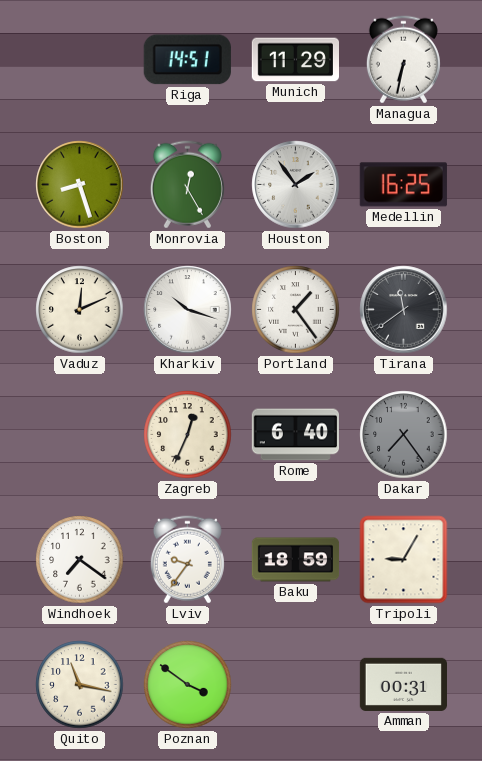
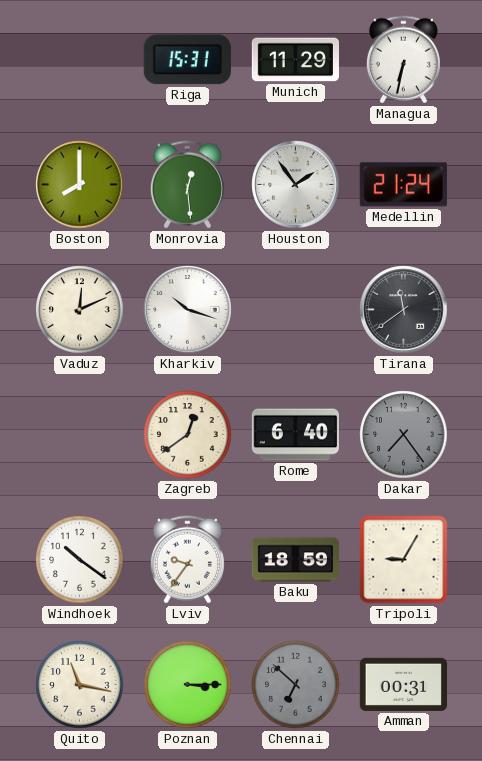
Riga: 14:51 -> 15:31 (187, 60)
Boston: 8:27 -> 8:00 (80, 185)
Monrovia: 12:25 -> 12:29 (187, 185)
Medellin: 16:25 -> 21:24 (403, 185)
Portland: 1:24 -> none (296, 310)
Zagreb: 12:34 -> 12:39 (188, 435)
Windhoek: 7:21 -> 10:21 (80, 560)
Poznan: 3:51 -> 3:15 (188, 685)
Chennai: none -> 6:52 (296, 685)
